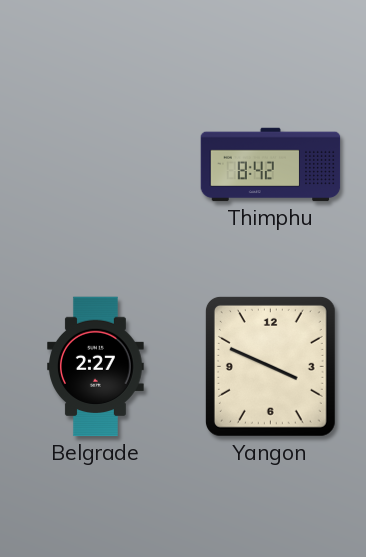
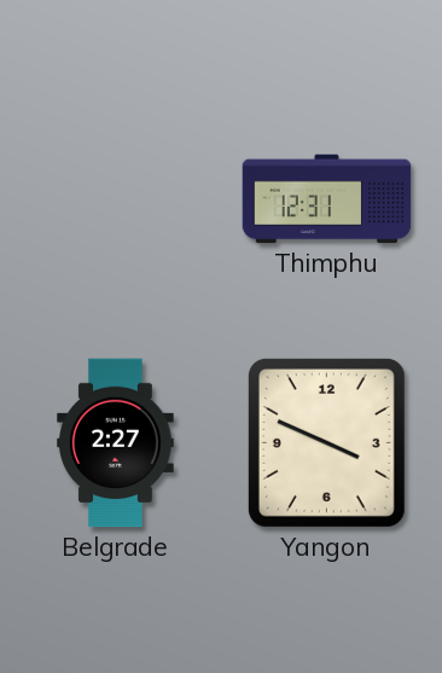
Thimphu: 8:42 -> 12:31 (327, 199)
